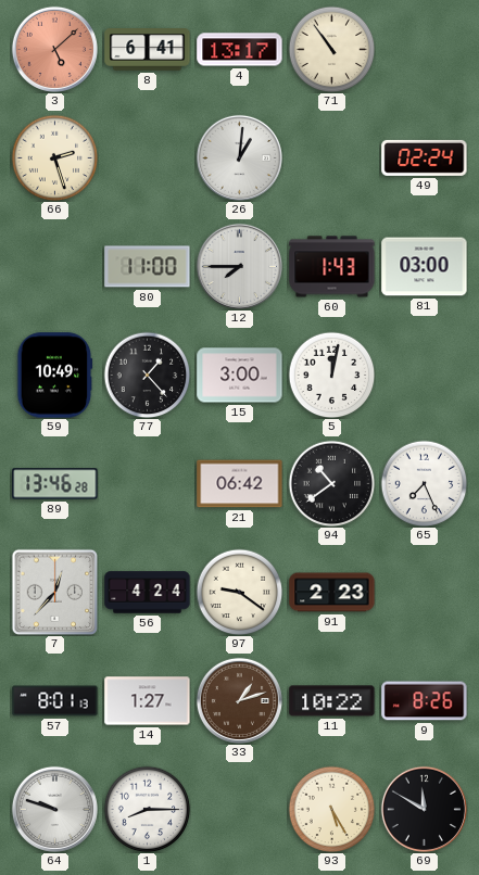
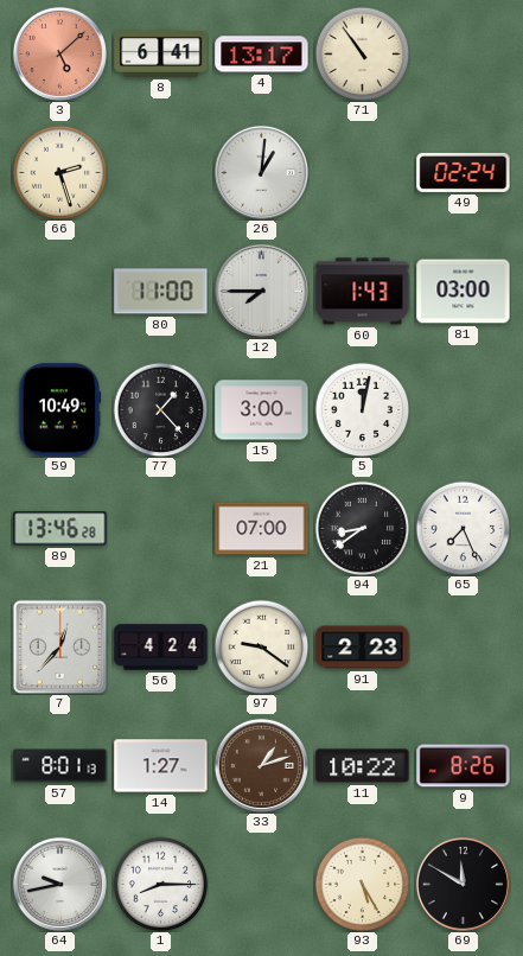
21: 06:42 -> 07:00 (262, 529)
94: 10:39 -> 8:39 (362, 528)
64: 9:48 -> 9:43 (59, 884)
